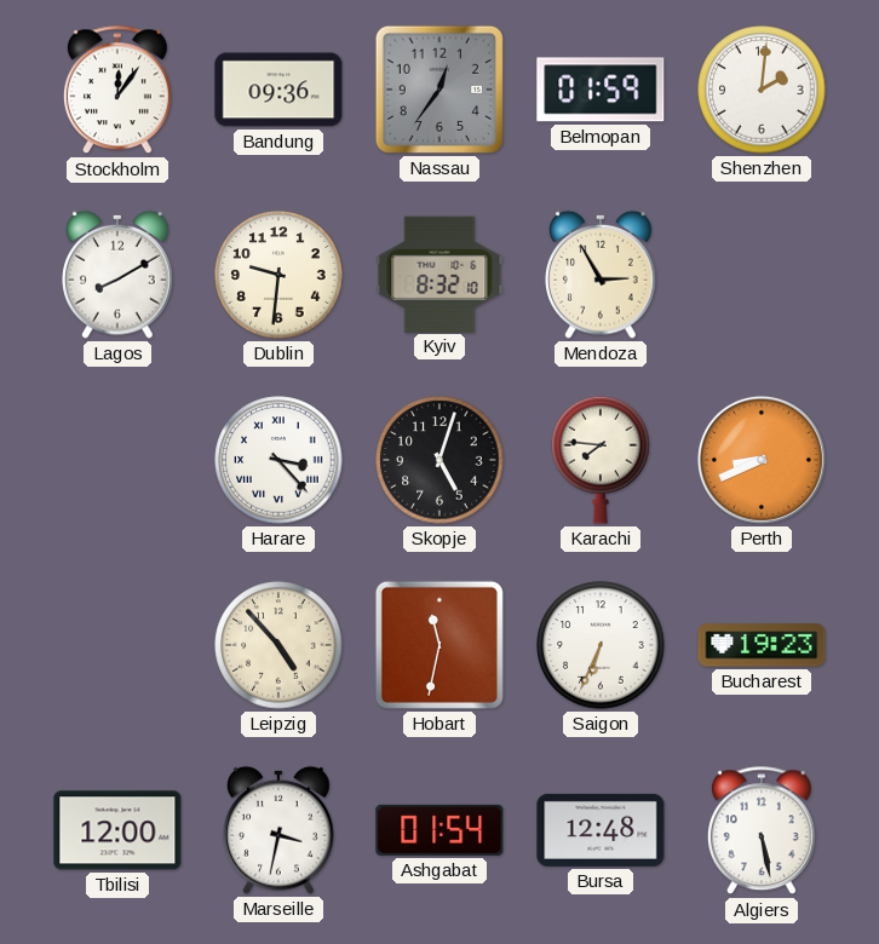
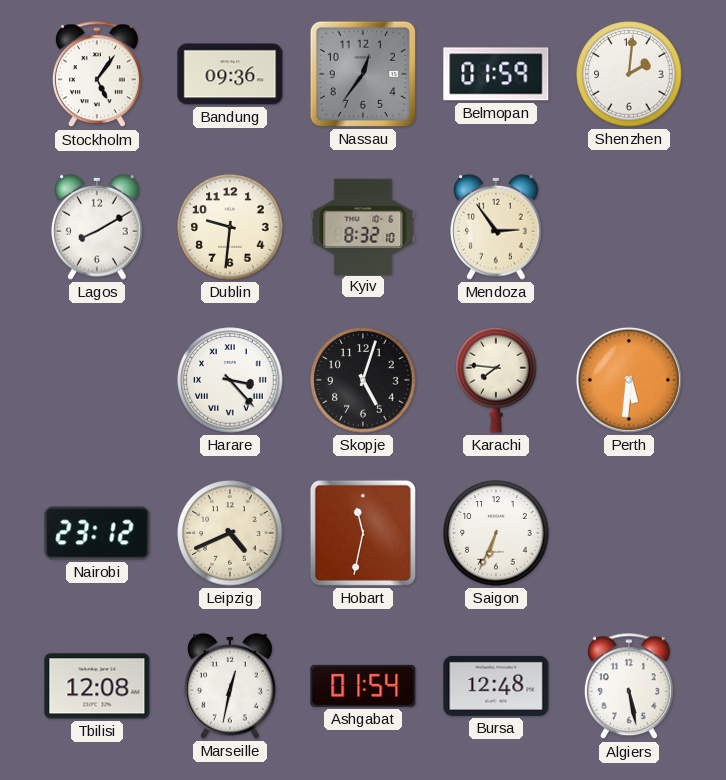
Stockholm: 12:06 -> 5:06 (97, 75)
Mendoza: 2:55 -> 2:54 (496, 227)
Perth: 8:41 -> 5:31 (629, 380)
Nairobi: none -> 23:12 (97, 533)
Leipzig: 4:53 -> 4:41 (230, 533)
Bucharest: 19:23 -> none (762, 645)
Tbilisi: 12:00 -> 12:08 (97, 686)
Marseille: 3:32 -> 12:32 (230, 686)
